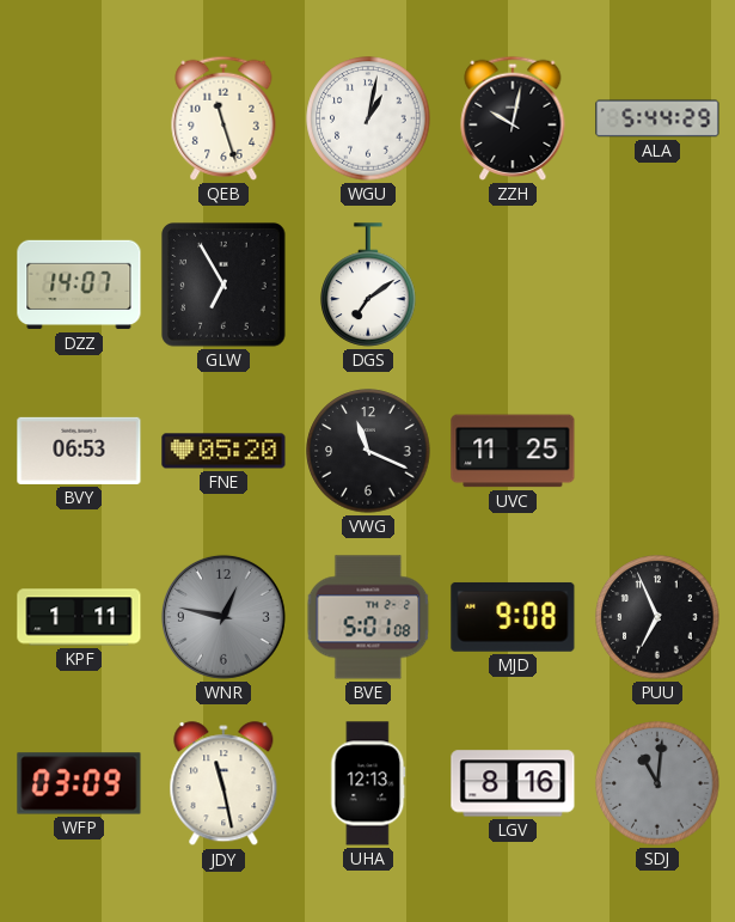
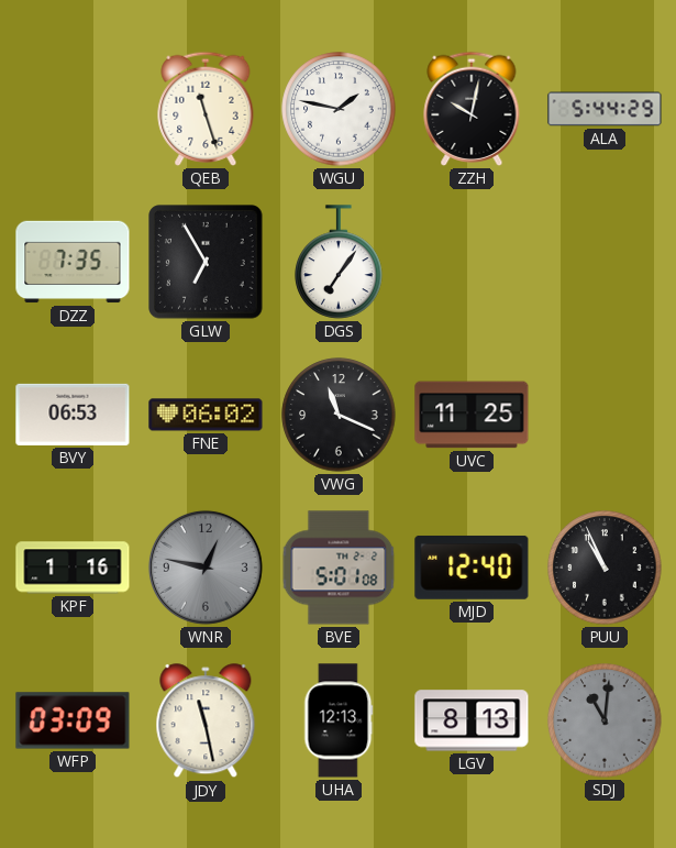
WGU: 1:02 -> 1:47 (339, 109)
DZZ: 14:07 -> 7:35 (73, 262)
DGS: 7:09 -> 7:06 (339, 262)
FNE: 05:20 -> 06:02 (206, 415)
KPF: 1:11 -> 1:16 (73, 568)
MJD: 9:08 -> 12:40 (472, 568)
PUU: 6:56 -> 10:56 (605, 568)
LGV: 8:16 -> 8:13 (472, 720)
